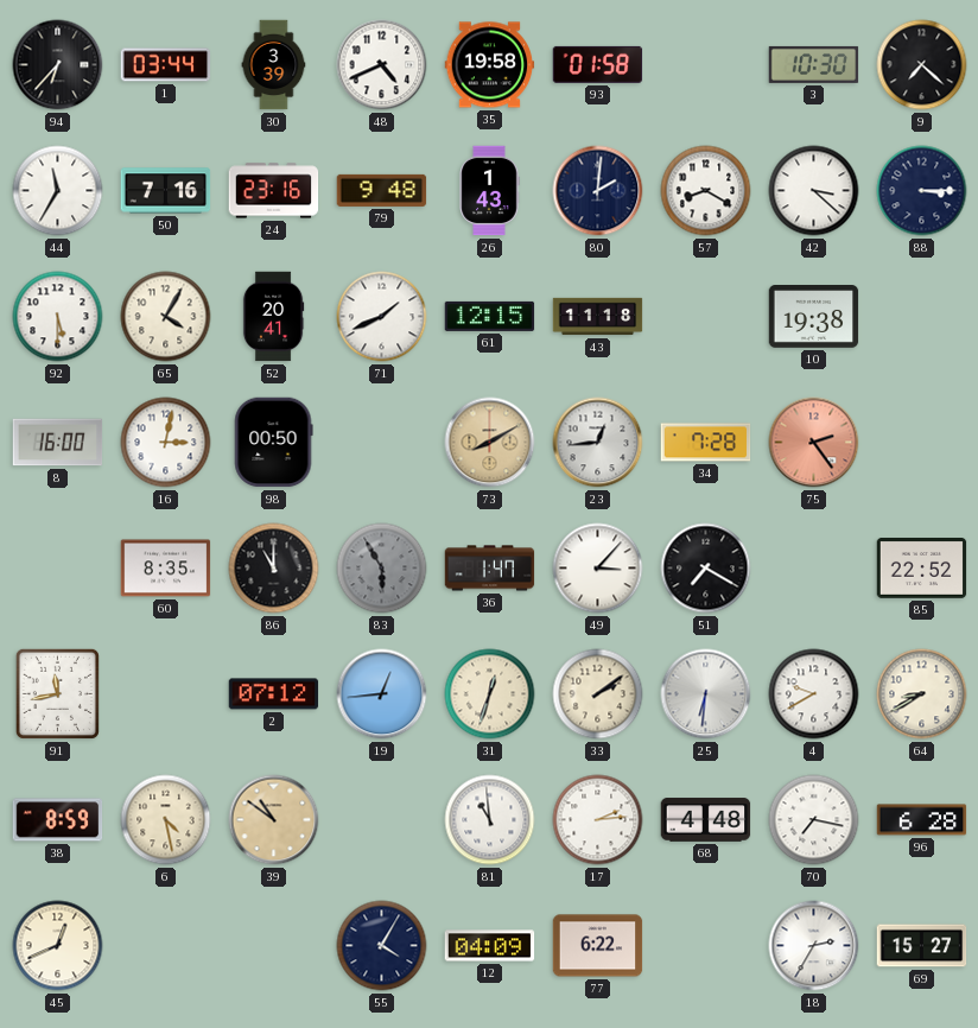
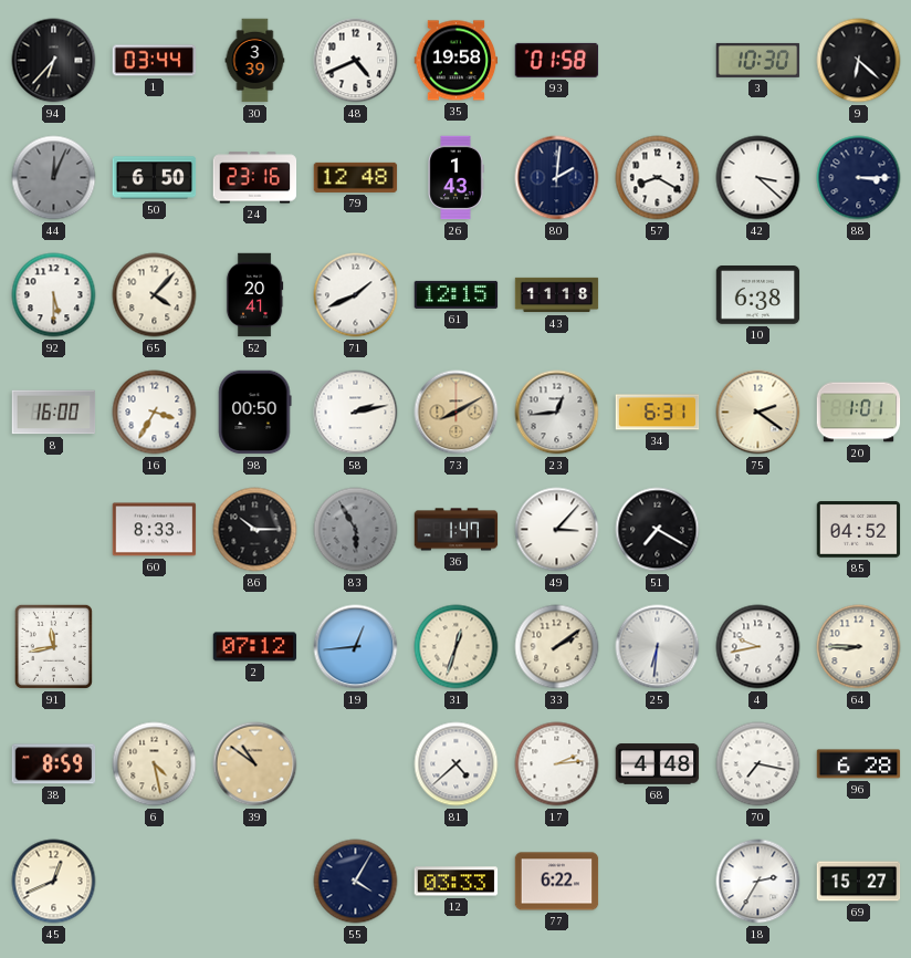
9: 7:22 -> 6:22 (859, 61)
44: 11:35 -> 12:04 (54, 178)
44 dial: white -> grey (54, 178)
50: 7:16 -> 6:50 (155, 178)
79: 9:48 -> 12:48 (356, 177)
65: 4:05 -> 4:07 (155, 295)
10: 19:38 -> 6:38 (758, 295)
16: 3:02 -> 3:35 (155, 413)
58: none -> 2:13 (356, 413)
34: 7:28 -> 6:31 (658, 413)
75: 2:24 -> 2:21 (758, 413)
75 dial: salmon -> cream (758, 413)
20: none -> 1:01 (859, 413)
60: 8:35 -> 8:33 (155, 530)
86: 11:00 -> 10:15 (255, 530)
85: 22:52 -> 04:52 (859, 530)
4: 9:40 -> 9:43 (758, 647)
64: 8:40 -> 8:45 (859, 647)
81: 10:59 -> 4:38 (457, 764)
12: 04:09 -> 03:33 (457, 882)
